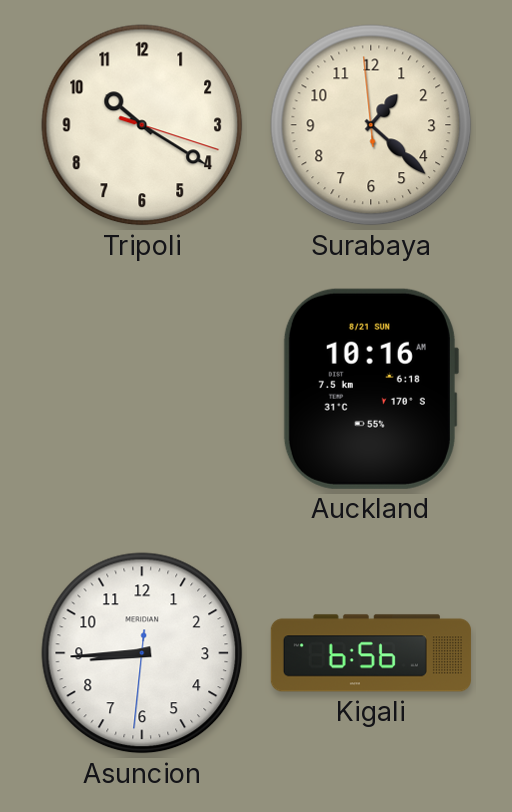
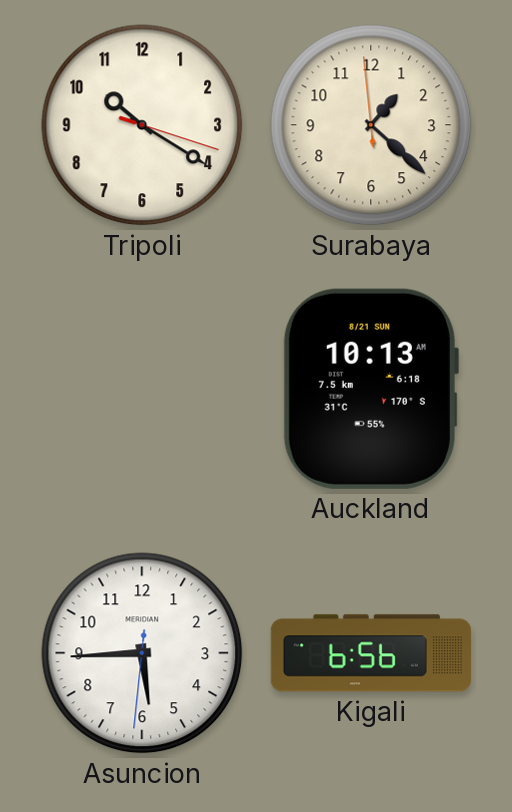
Auckland: 10:16 -> 10:13 (370, 389)
Asuncion: 8:44 -> 5:44 (142, 653)
